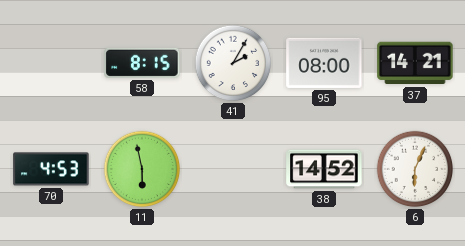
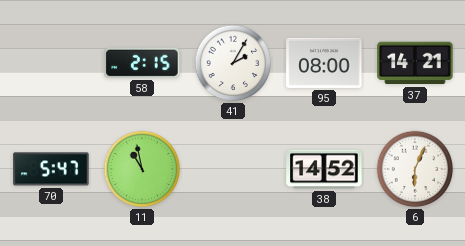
58: 8:15 -> 2:15 (142, 63)
70: 4:53 -> 5:47 (51, 169)
11: 5:58 -> 10:58 (142, 169)
